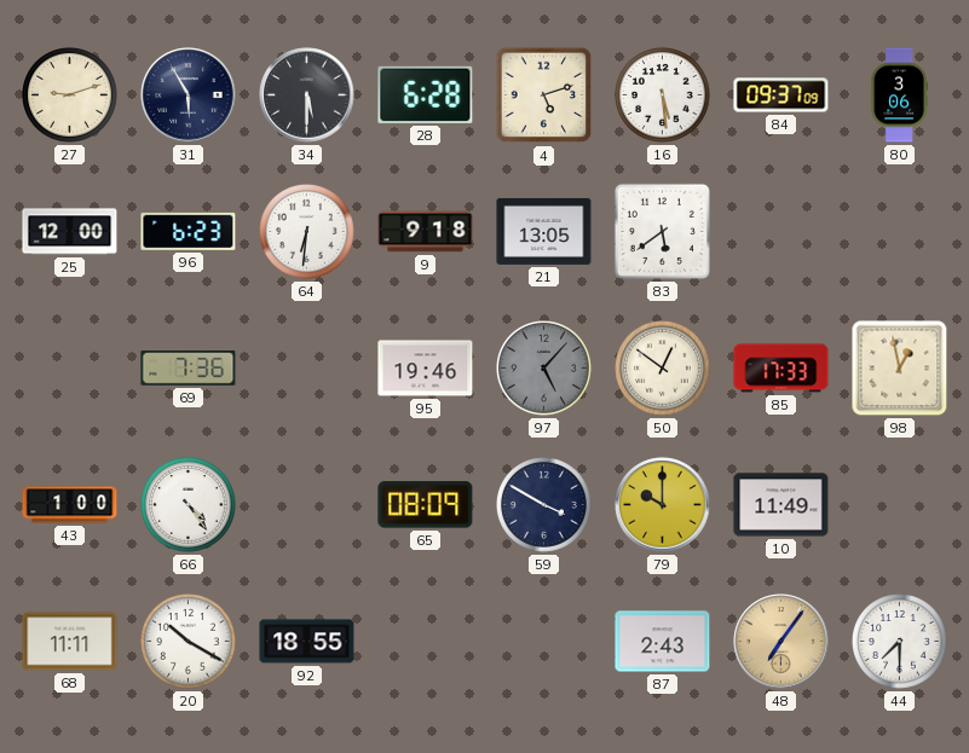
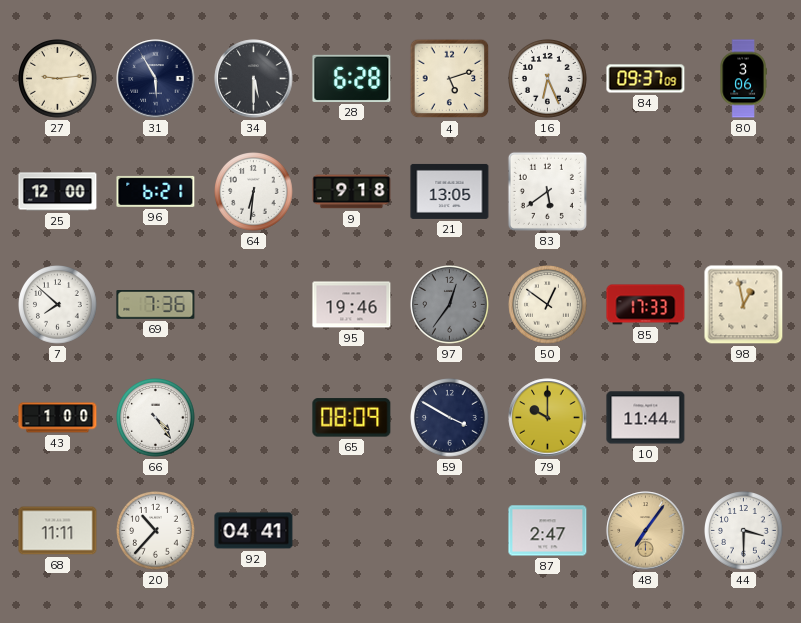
27: 9:12 -> 9:14 (58, 79)
16: 5:29 -> 6:26 (548, 79)
96: 6:23 -> 6:21 (156, 191)
7: none -> 7:52 (58, 305)
97: 5:07 -> 12:36 (450, 305)
10: 11:49 -> 11:44 (646, 418)
20: 10:20 -> 10:37 (156, 531)
92: 18:55 -> 04:41 (254, 531)
87: 2:43 -> 2:47 (548, 531)
44: 7:30 -> 3:30 (744, 531)
